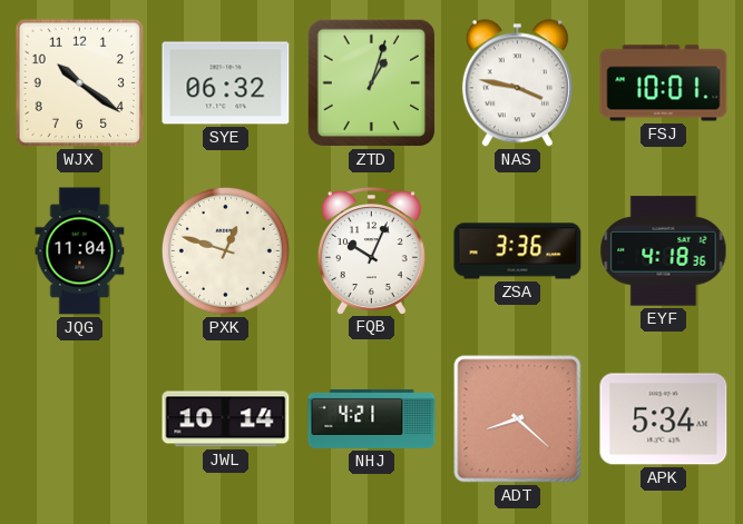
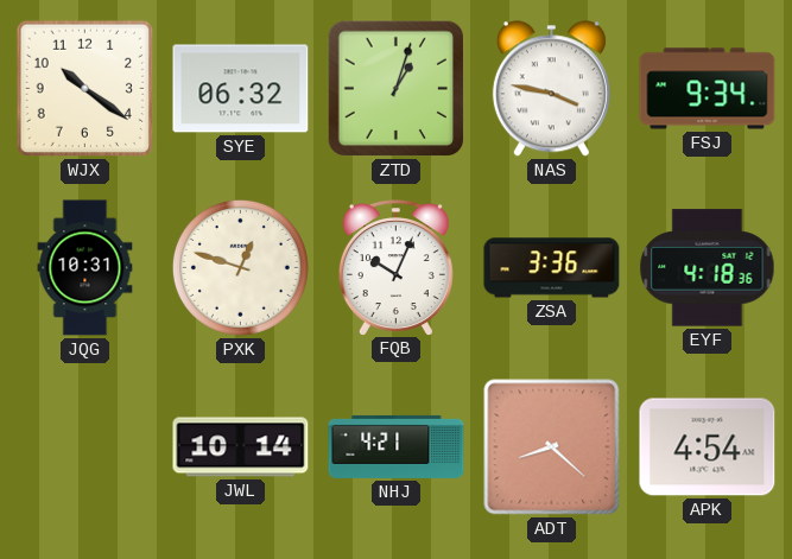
FSJ: 10:01 -> 9:34 (708, 89)
JQG: 11:04 -> 10:31 (85, 268)
APK: 5:34 -> 4:54 (708, 447)
